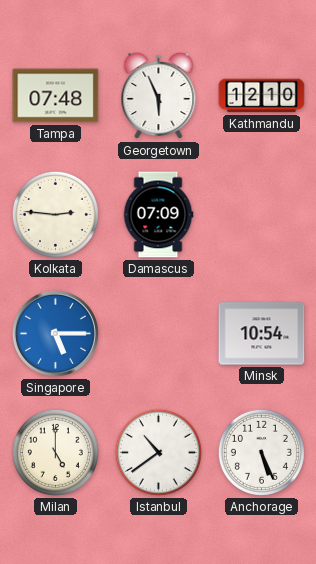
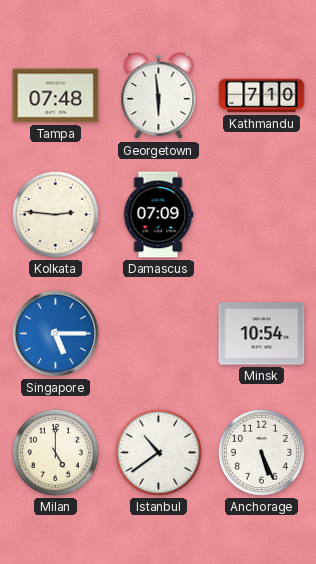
Georgetown: 5:56 -> 5:59 (159, 96)
Kathmandu: 12:10 -> 7:10 (262, 96)
